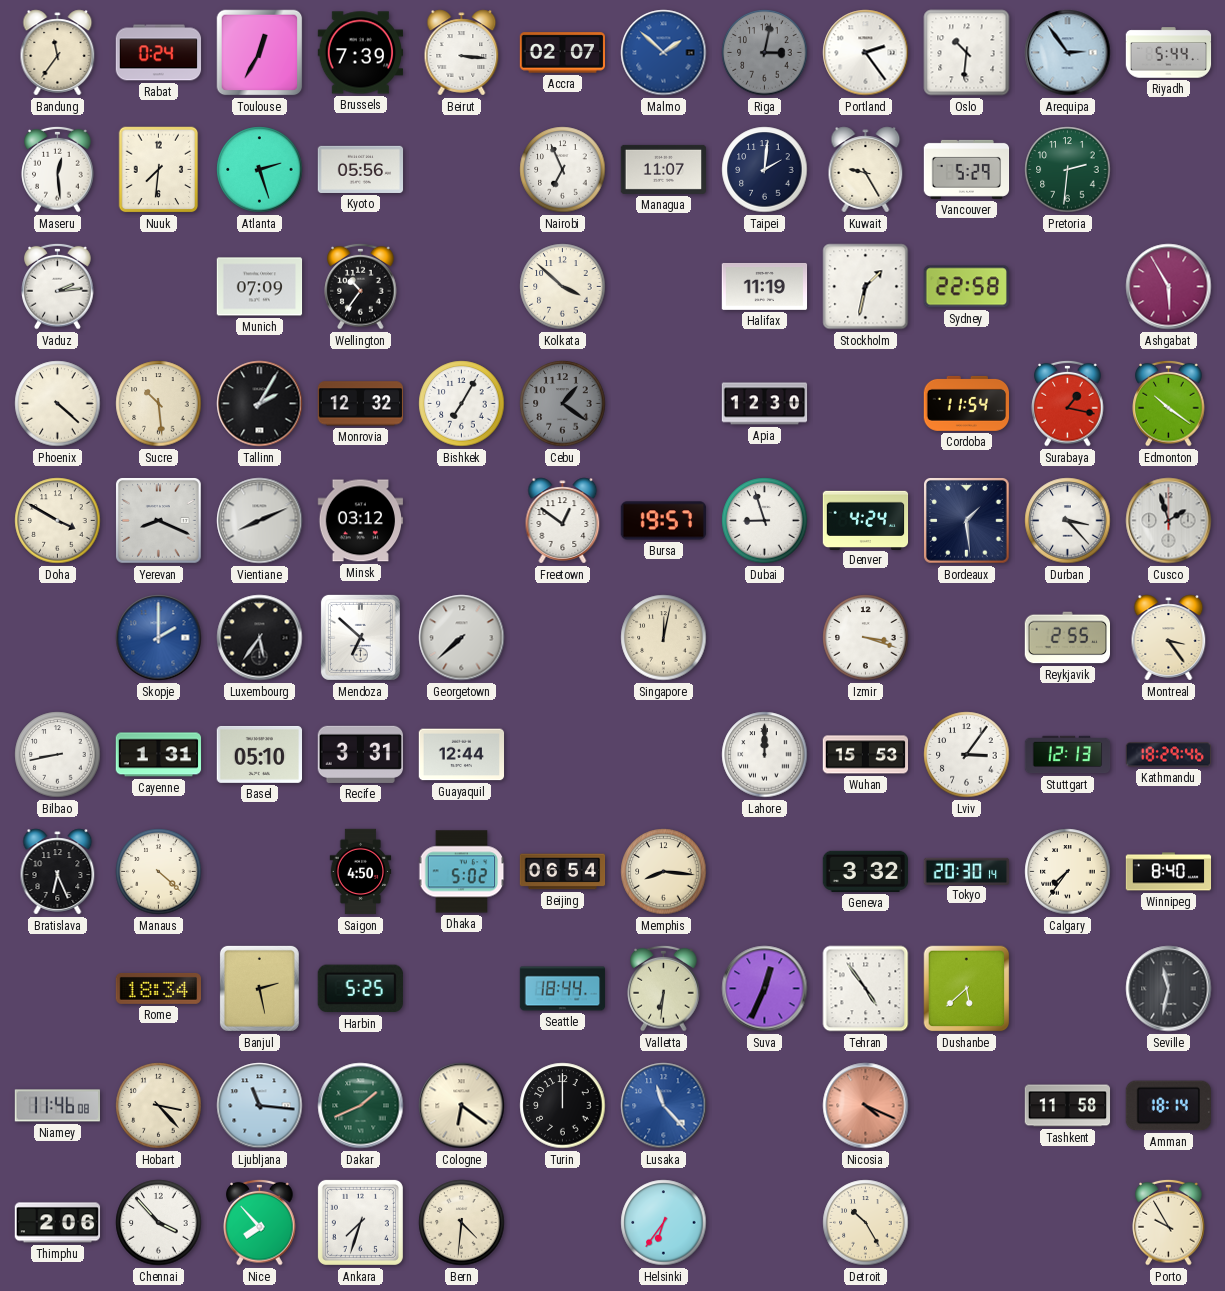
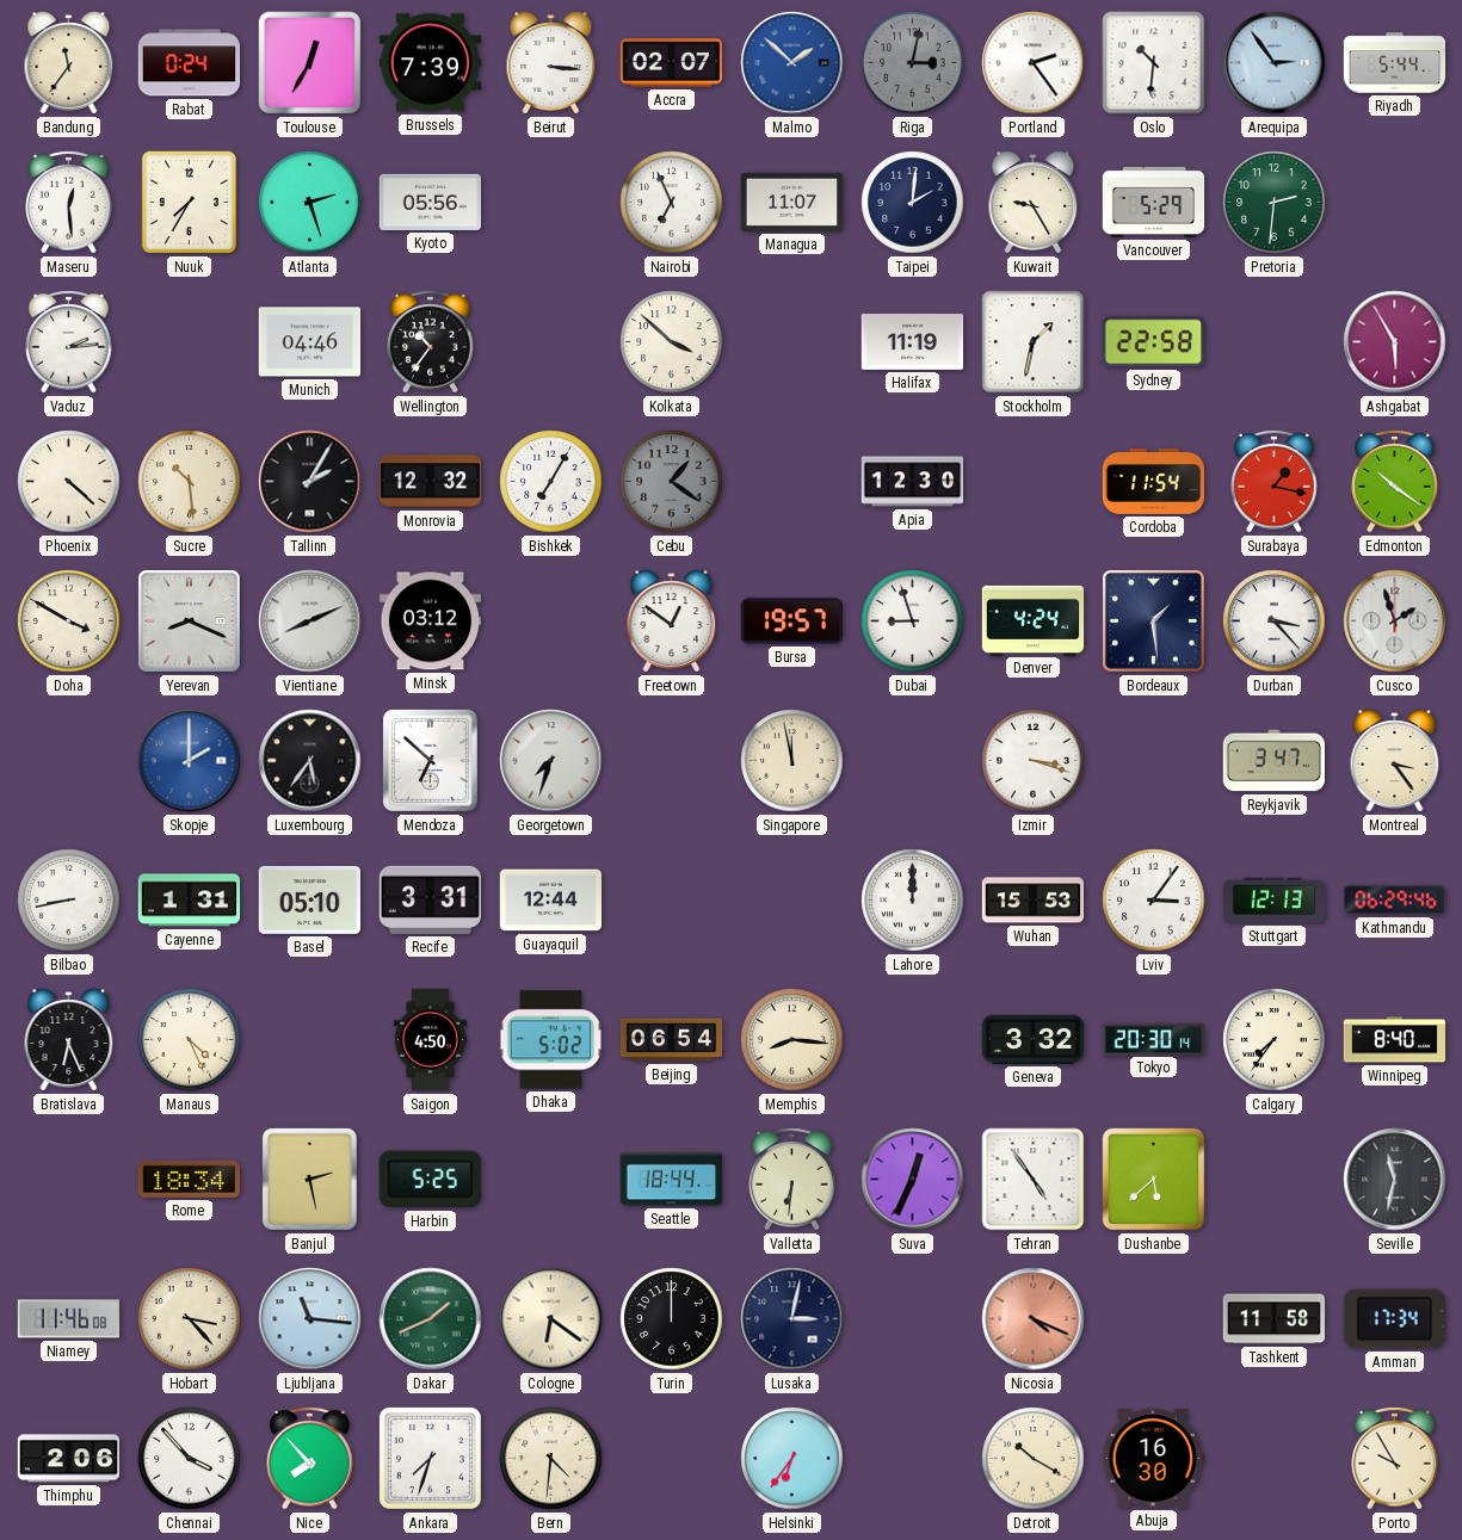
Nuuk: 7:31 -> 7:35 (190, 203)
Munich: 07:09 -> 04:46 (310, 342)
Georgetown: 7:38 -> 7:33 (551, 761)
Singapore: 12:02 -> 11:58 (792, 761)
Reykjavik: 2:55 -> 3:47 (1275, 761)
Kathmandu: 18:29 -> 06:29 (1394, 901)
Manaus: 4:22 -> 4:26 (190, 1040)
Lusaka: 11:23 -> 3:02 (792, 1319)
Lusaka dial: blue -> navy (792, 1319)
Amman: 18:14 -> 17:34 (1394, 1319)
Detroit: 10:25 -> 10:20 (1034, 1459)
Abuja: none -> 16:30 (1153, 1459)
